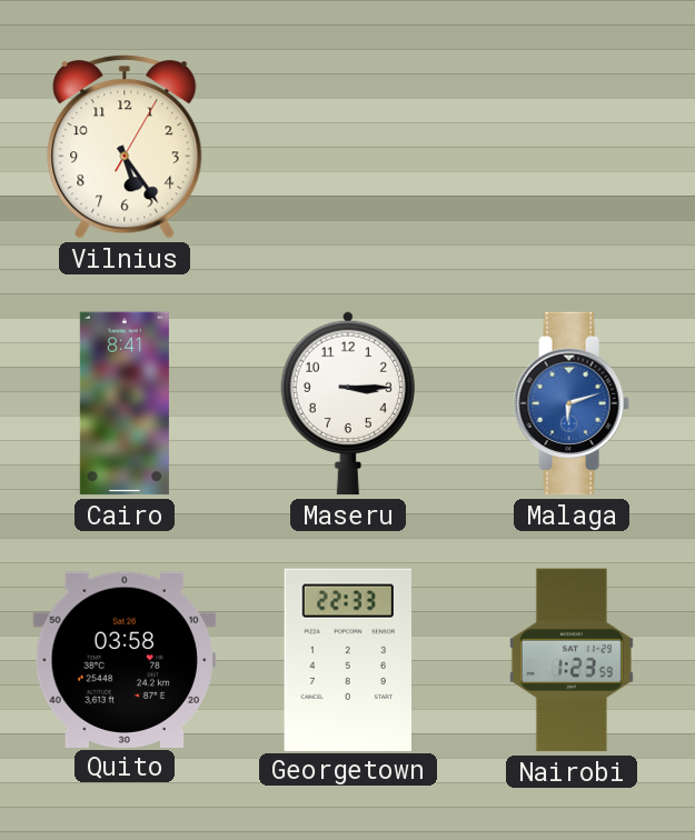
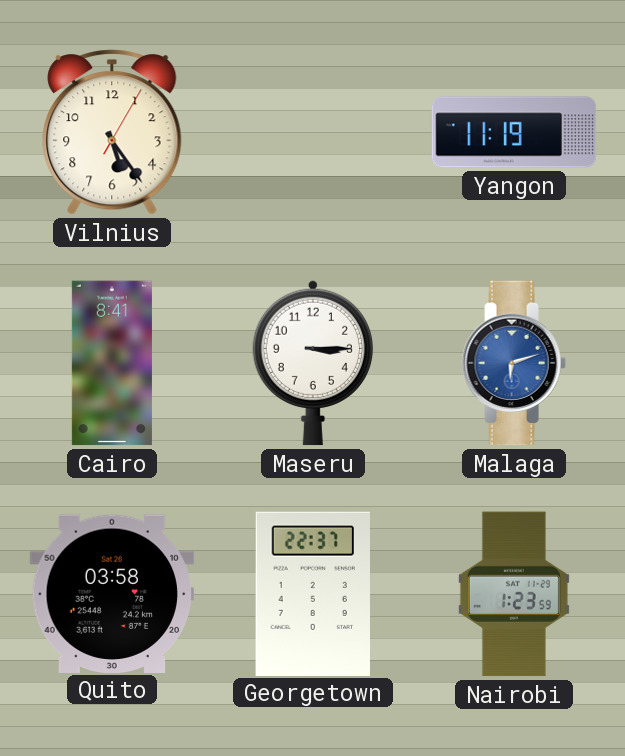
Yangon: none -> 11:19 (514, 132)
Georgetown: 22:33 -> 22:37 (313, 593)
